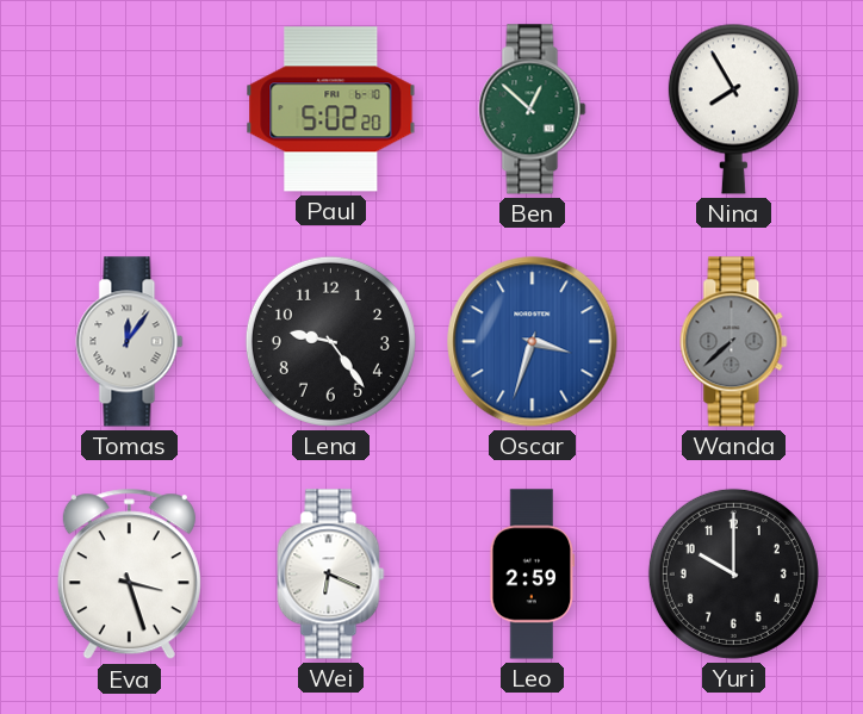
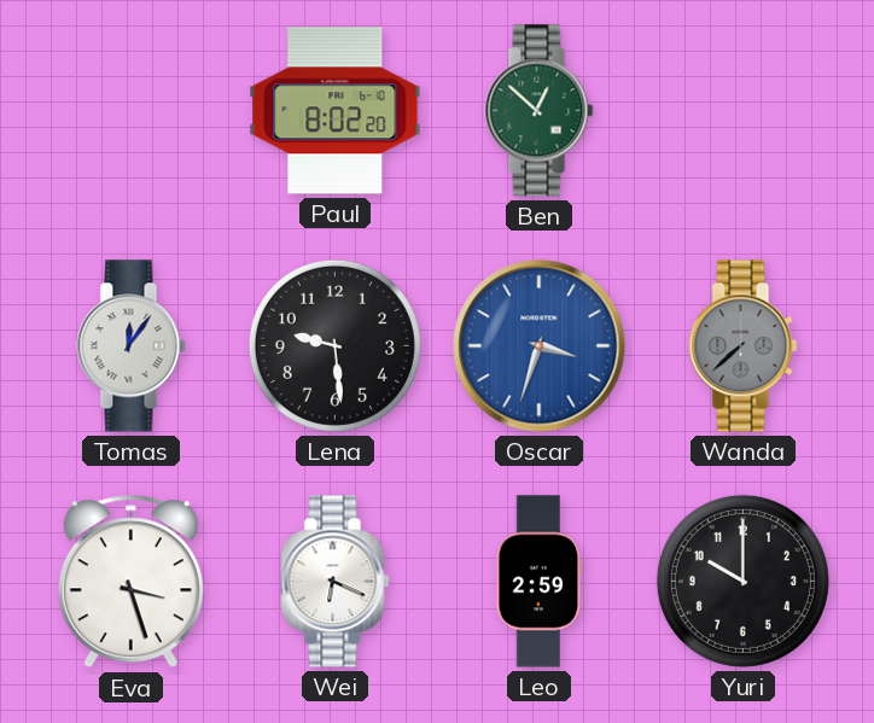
Paul: 5:02 -> 8:02 (336, 111)
Nina: 7:55 -> none (733, 108)
Lena: 9:24 -> 9:29 (334, 345)
